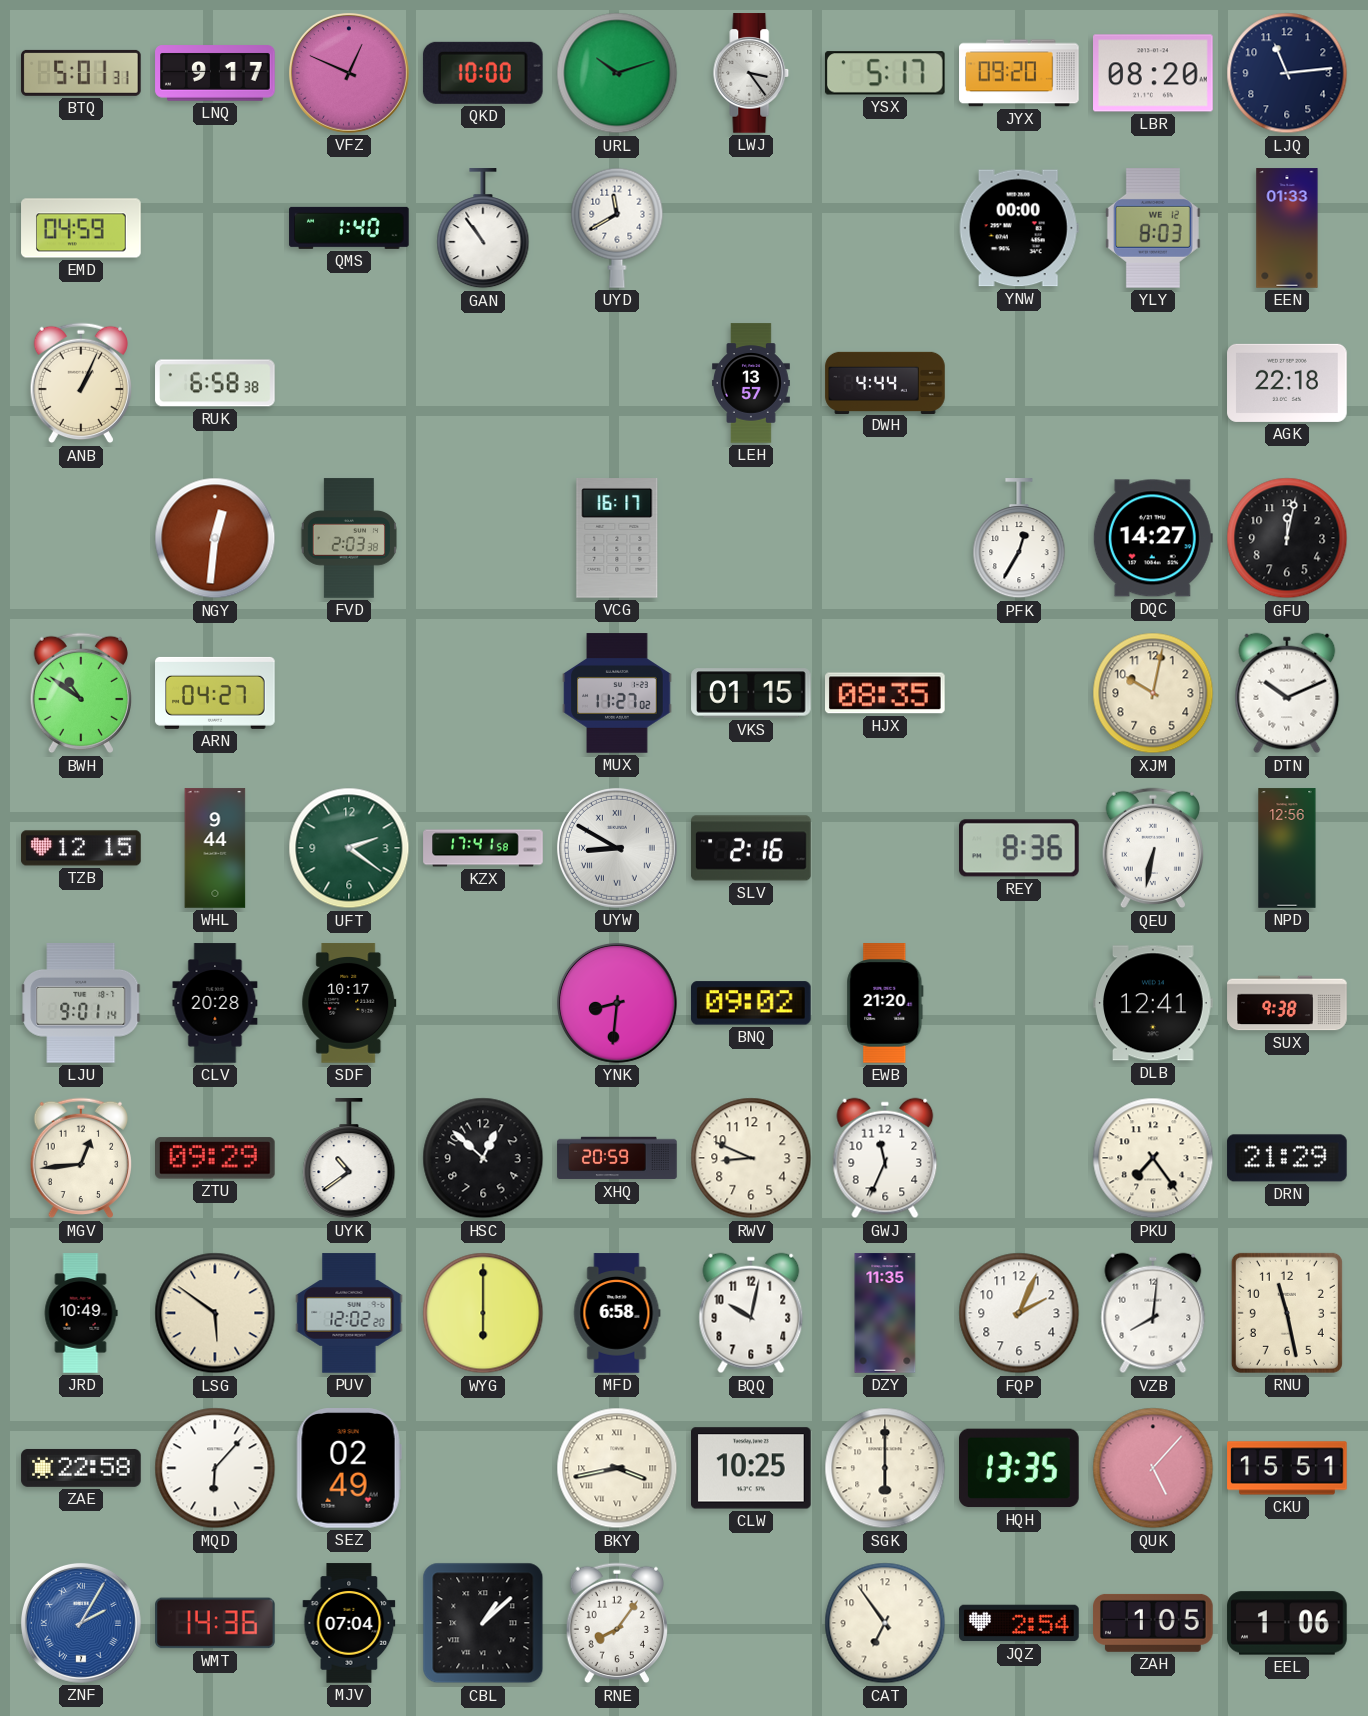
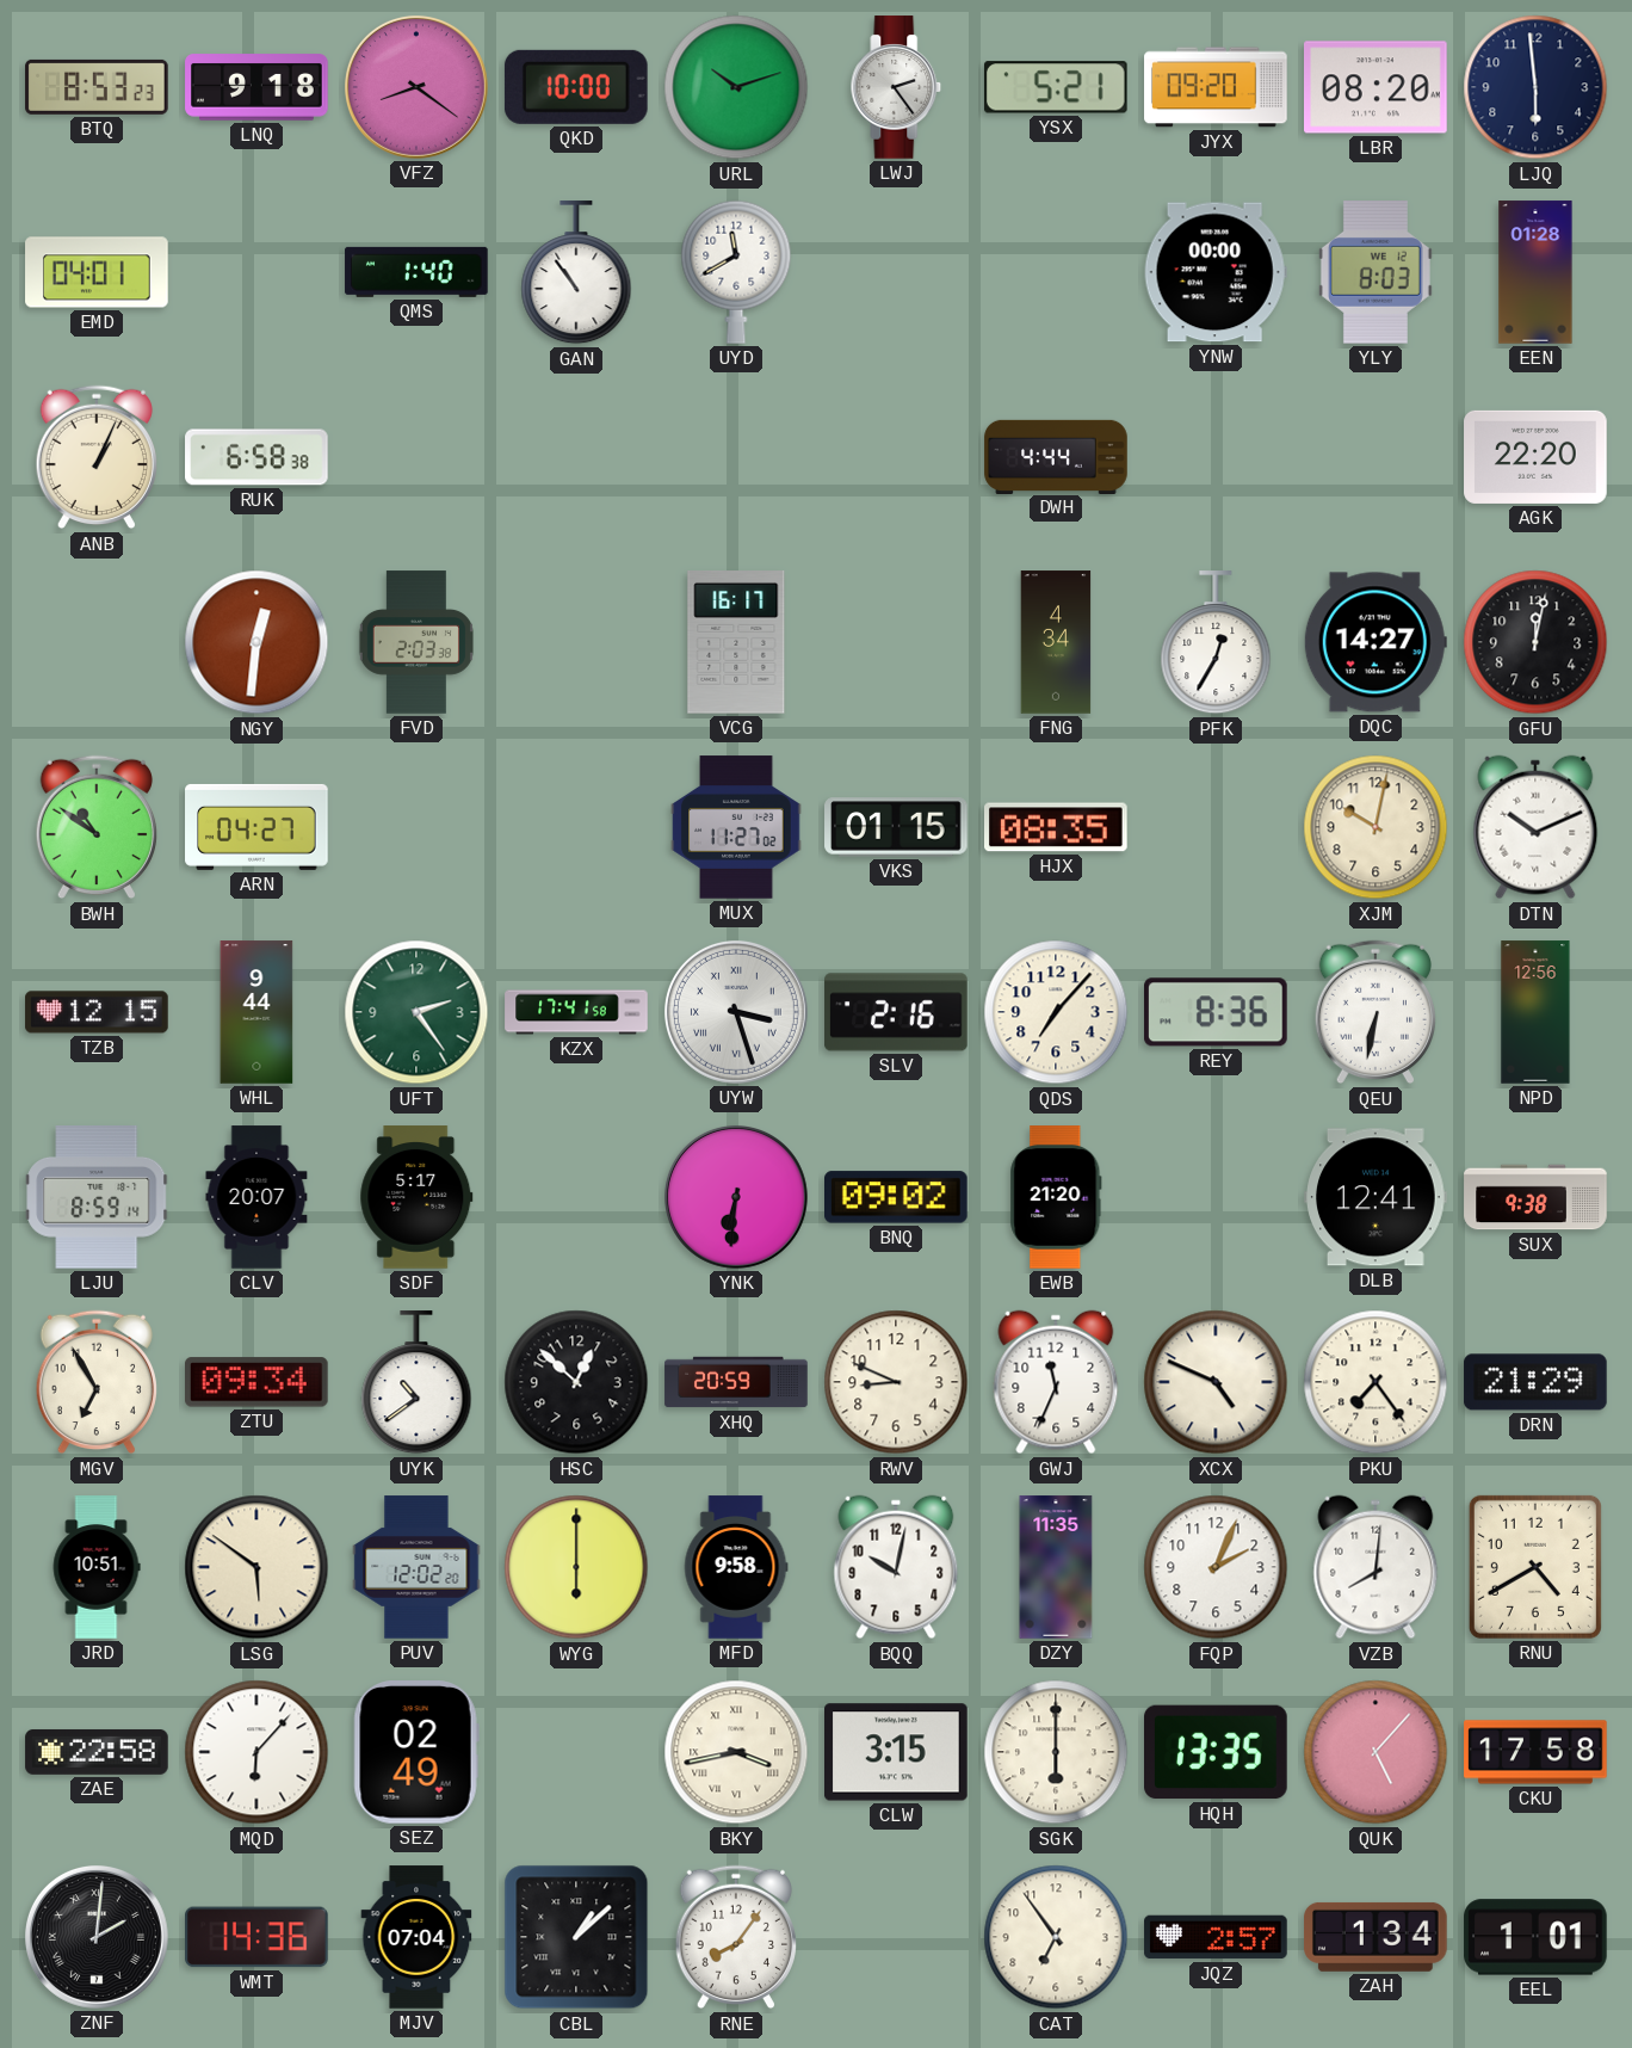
BTQ: 5:01 -> 8:53 (97, 87)
LNQ: 9:17 -> 9:18 (256, 87)
VFZ: 12:49 -> 8:21 (416, 87)
LWJ: 3:24 -> 2:24 (896, 87)
YSX: 5:17 -> 5:21 (1056, 87)
LJQ: 11:14 -> 5:59 (1535, 87)
EMD: 04:59 -> 04:01 (97, 272)
EEN: 01:33 -> 01:28 (1535, 272)
LEH: 13:57 -> none (752, 383)
AGK: 22:18 -> 22:20 (1535, 457)
FNG: none -> 4:34 (1056, 642)
UFT: 2:21 -> 2:24 (416, 1012)
UYW: 8:50 -> 3:27 (736, 1012)
QDS: none -> 7:07 (1056, 1012)
LJU: 9:01 -> 8:59 (97, 1198)
CLV: 20:28 -> 20:07 (256, 1197)
SDF: 10:17 -> 5:17 (416, 1197)
YNK: 8:31 -> 6:31 (736, 1197)
MGV: 12:44 -> 6:55 (95, 1382)
ZTU: 09:29 -> 09:34 (258, 1382)
XCX: none -> 4:49 (1216, 1382)
JRD: 10:49 -> 10:51 (97, 1567)
MFD: 6:58 -> 9:58 (736, 1567)
RNU: 11:28 -> 4:40 (1535, 1567)
CLW: 10:25 -> 3:15 (896, 1752)
CKU: 15:51 -> 17:58 (1535, 1752)
ZNF: 2:05 -> 2:01 (97, 1937)
ZNF dial: blue -> black (97, 1937)
JQZ: 2:54 -> 2:57 (1216, 1937)
ZAH: 1:05 -> 1:34 (1376, 1937)
EEL: 1:06 -> 1:01 (1535, 1937)
